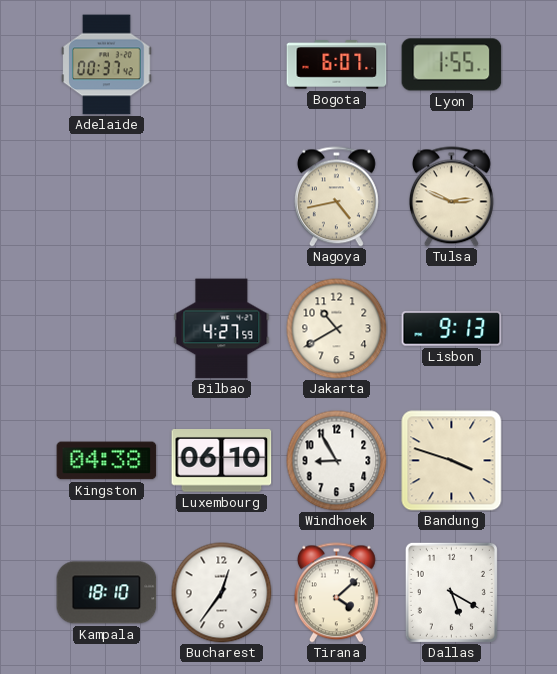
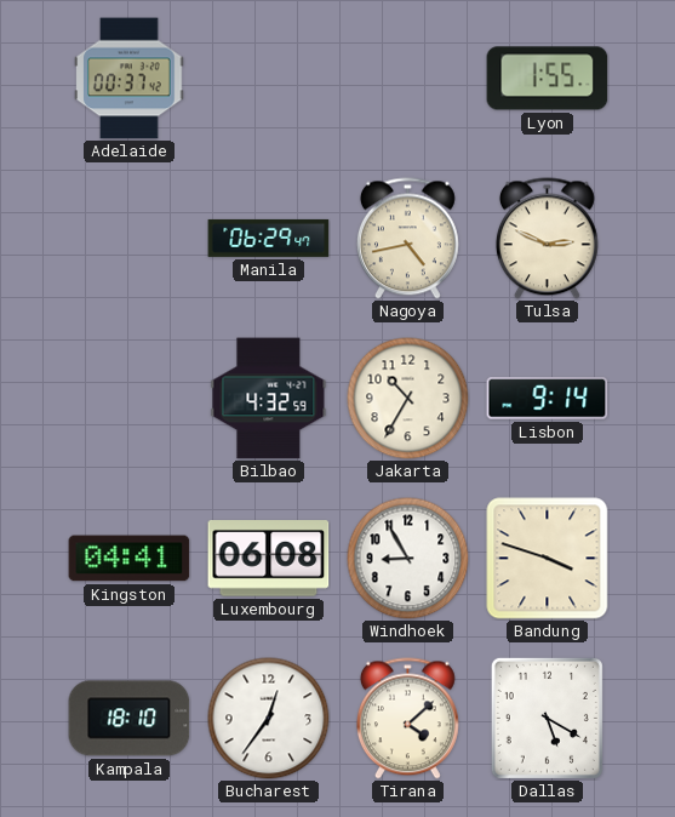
Bogota: 6:07 -> none (337, 65)
Manila: none -> 06:29 (269, 238)
Bilbao: 4:27 -> 4:32 (269, 399)
Jakarta: 10:40 -> 10:35 (408, 399)
Lisbon: 9:13 -> 9:14 (548, 399)
Kingston: 04:38 -> 04:41 (130, 559)
Luxembourg: 06:10 -> 06:08 (269, 559)
